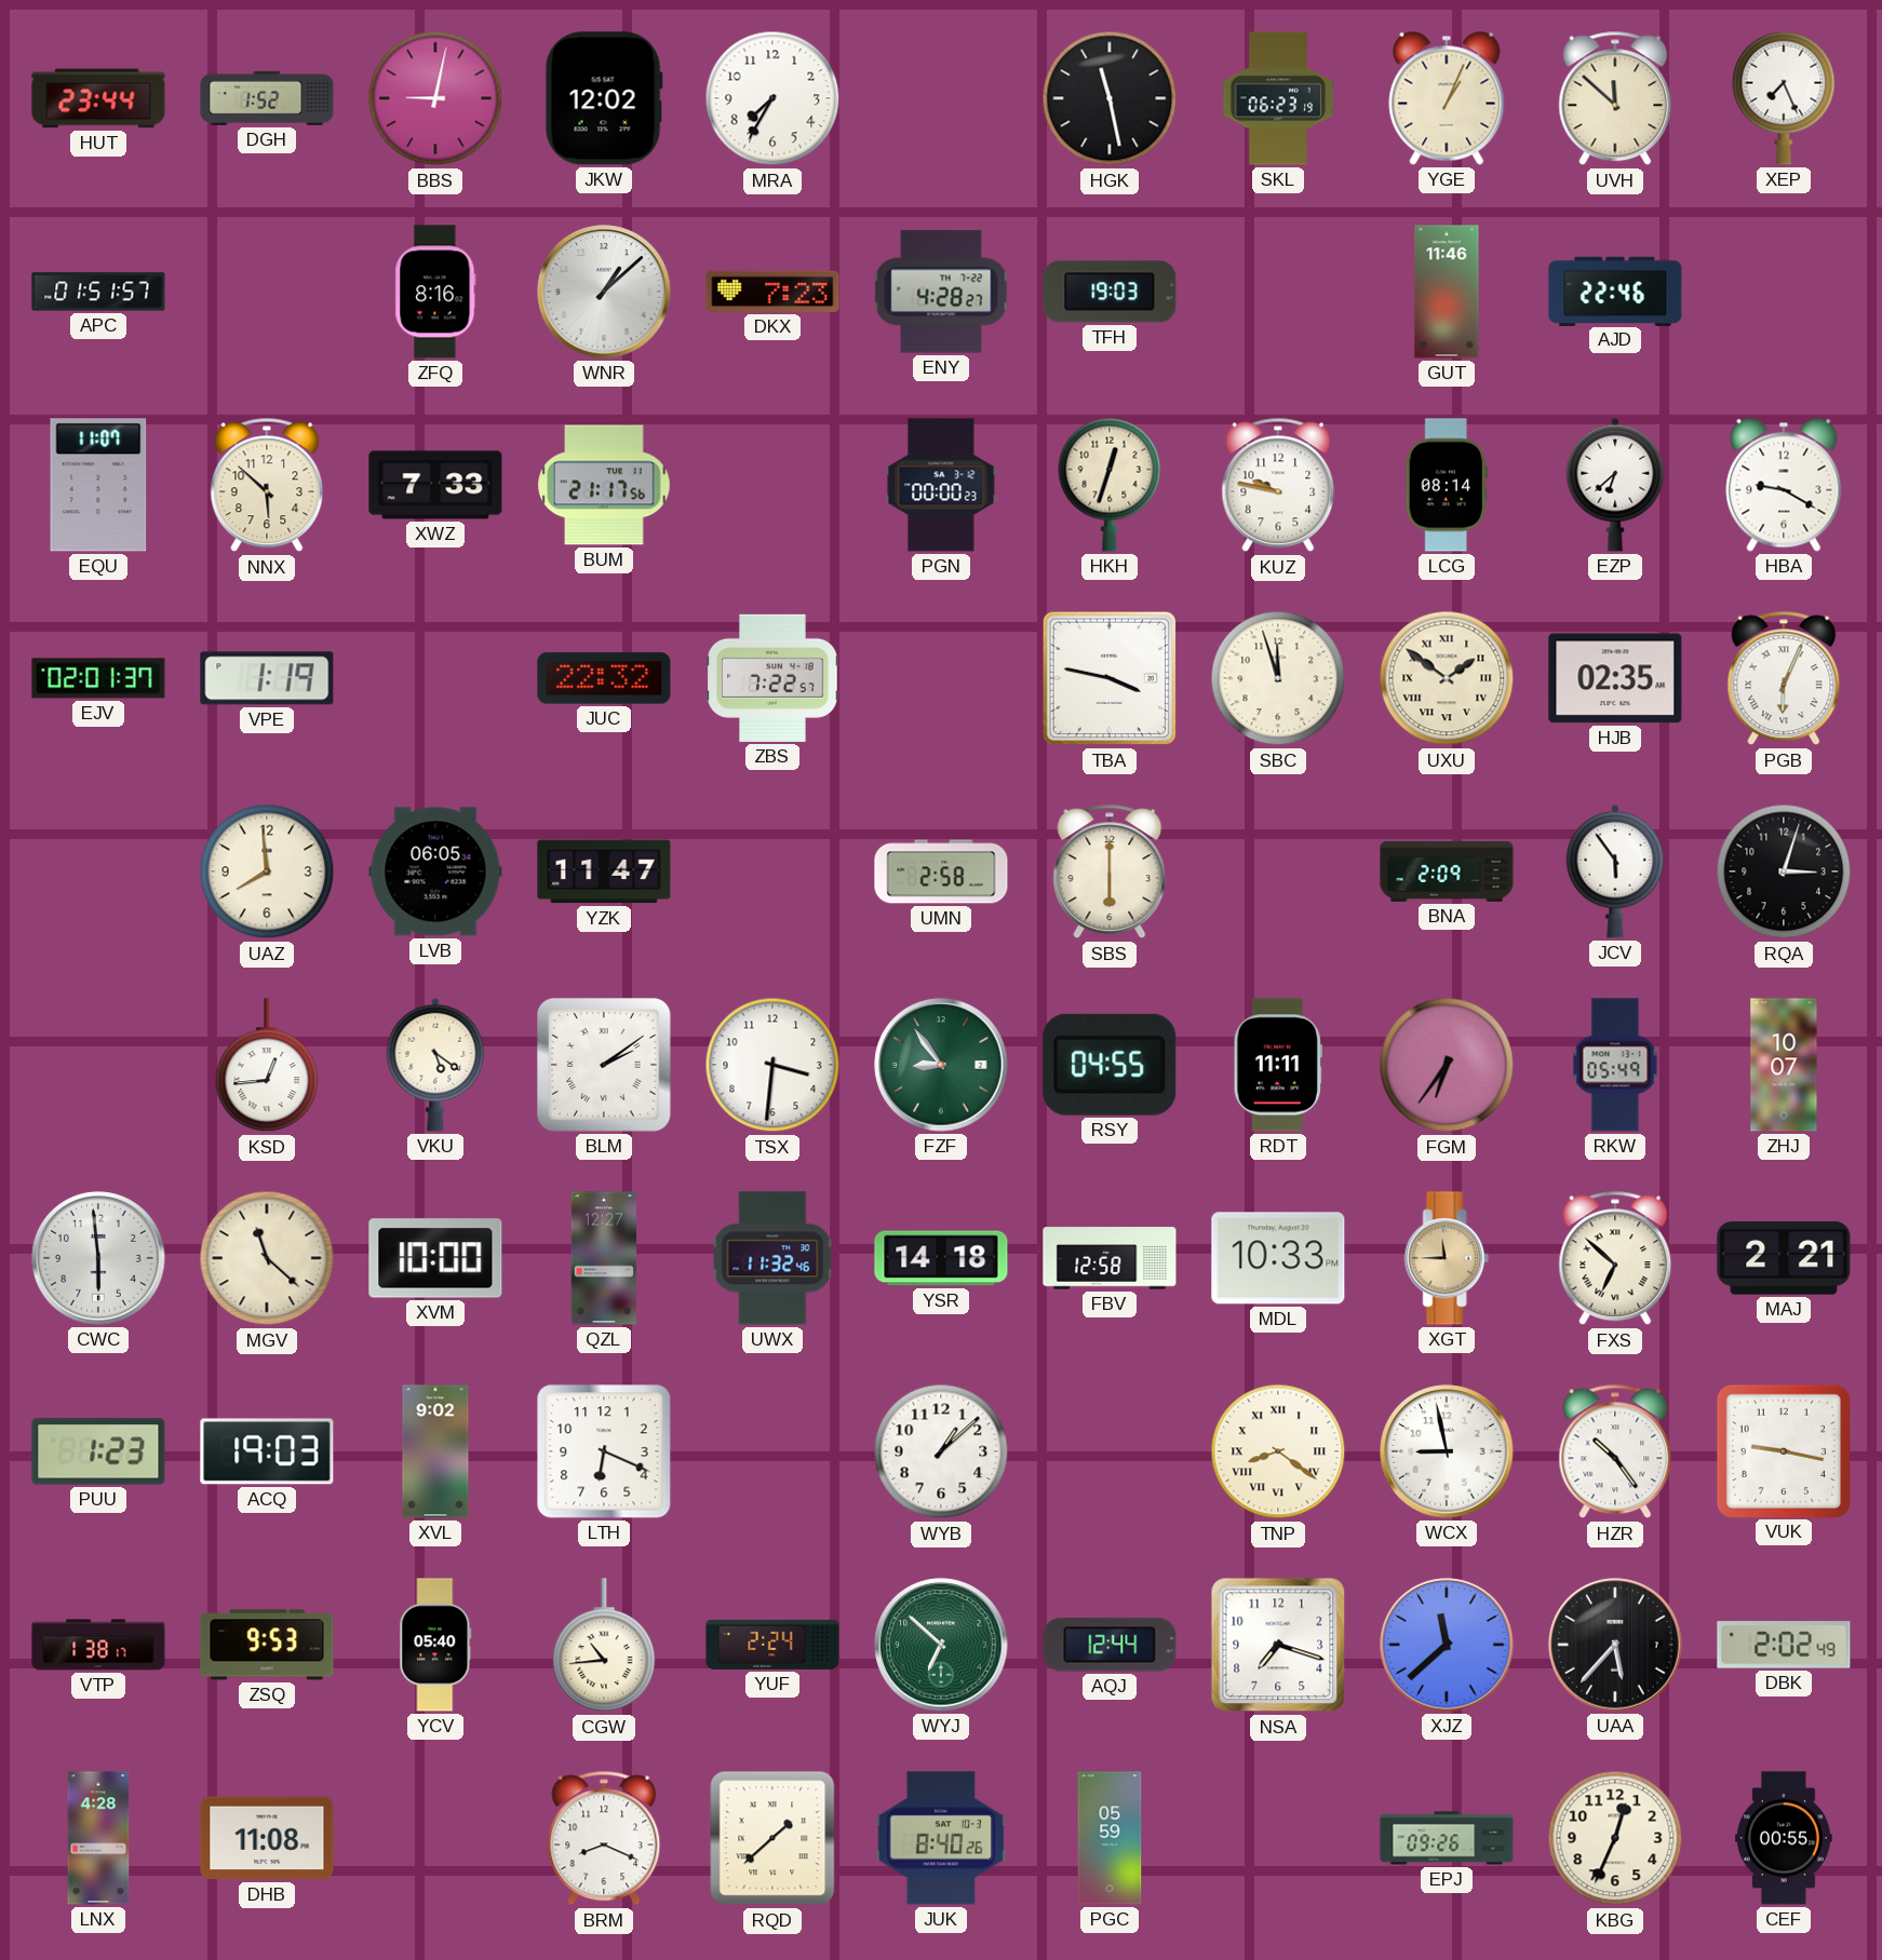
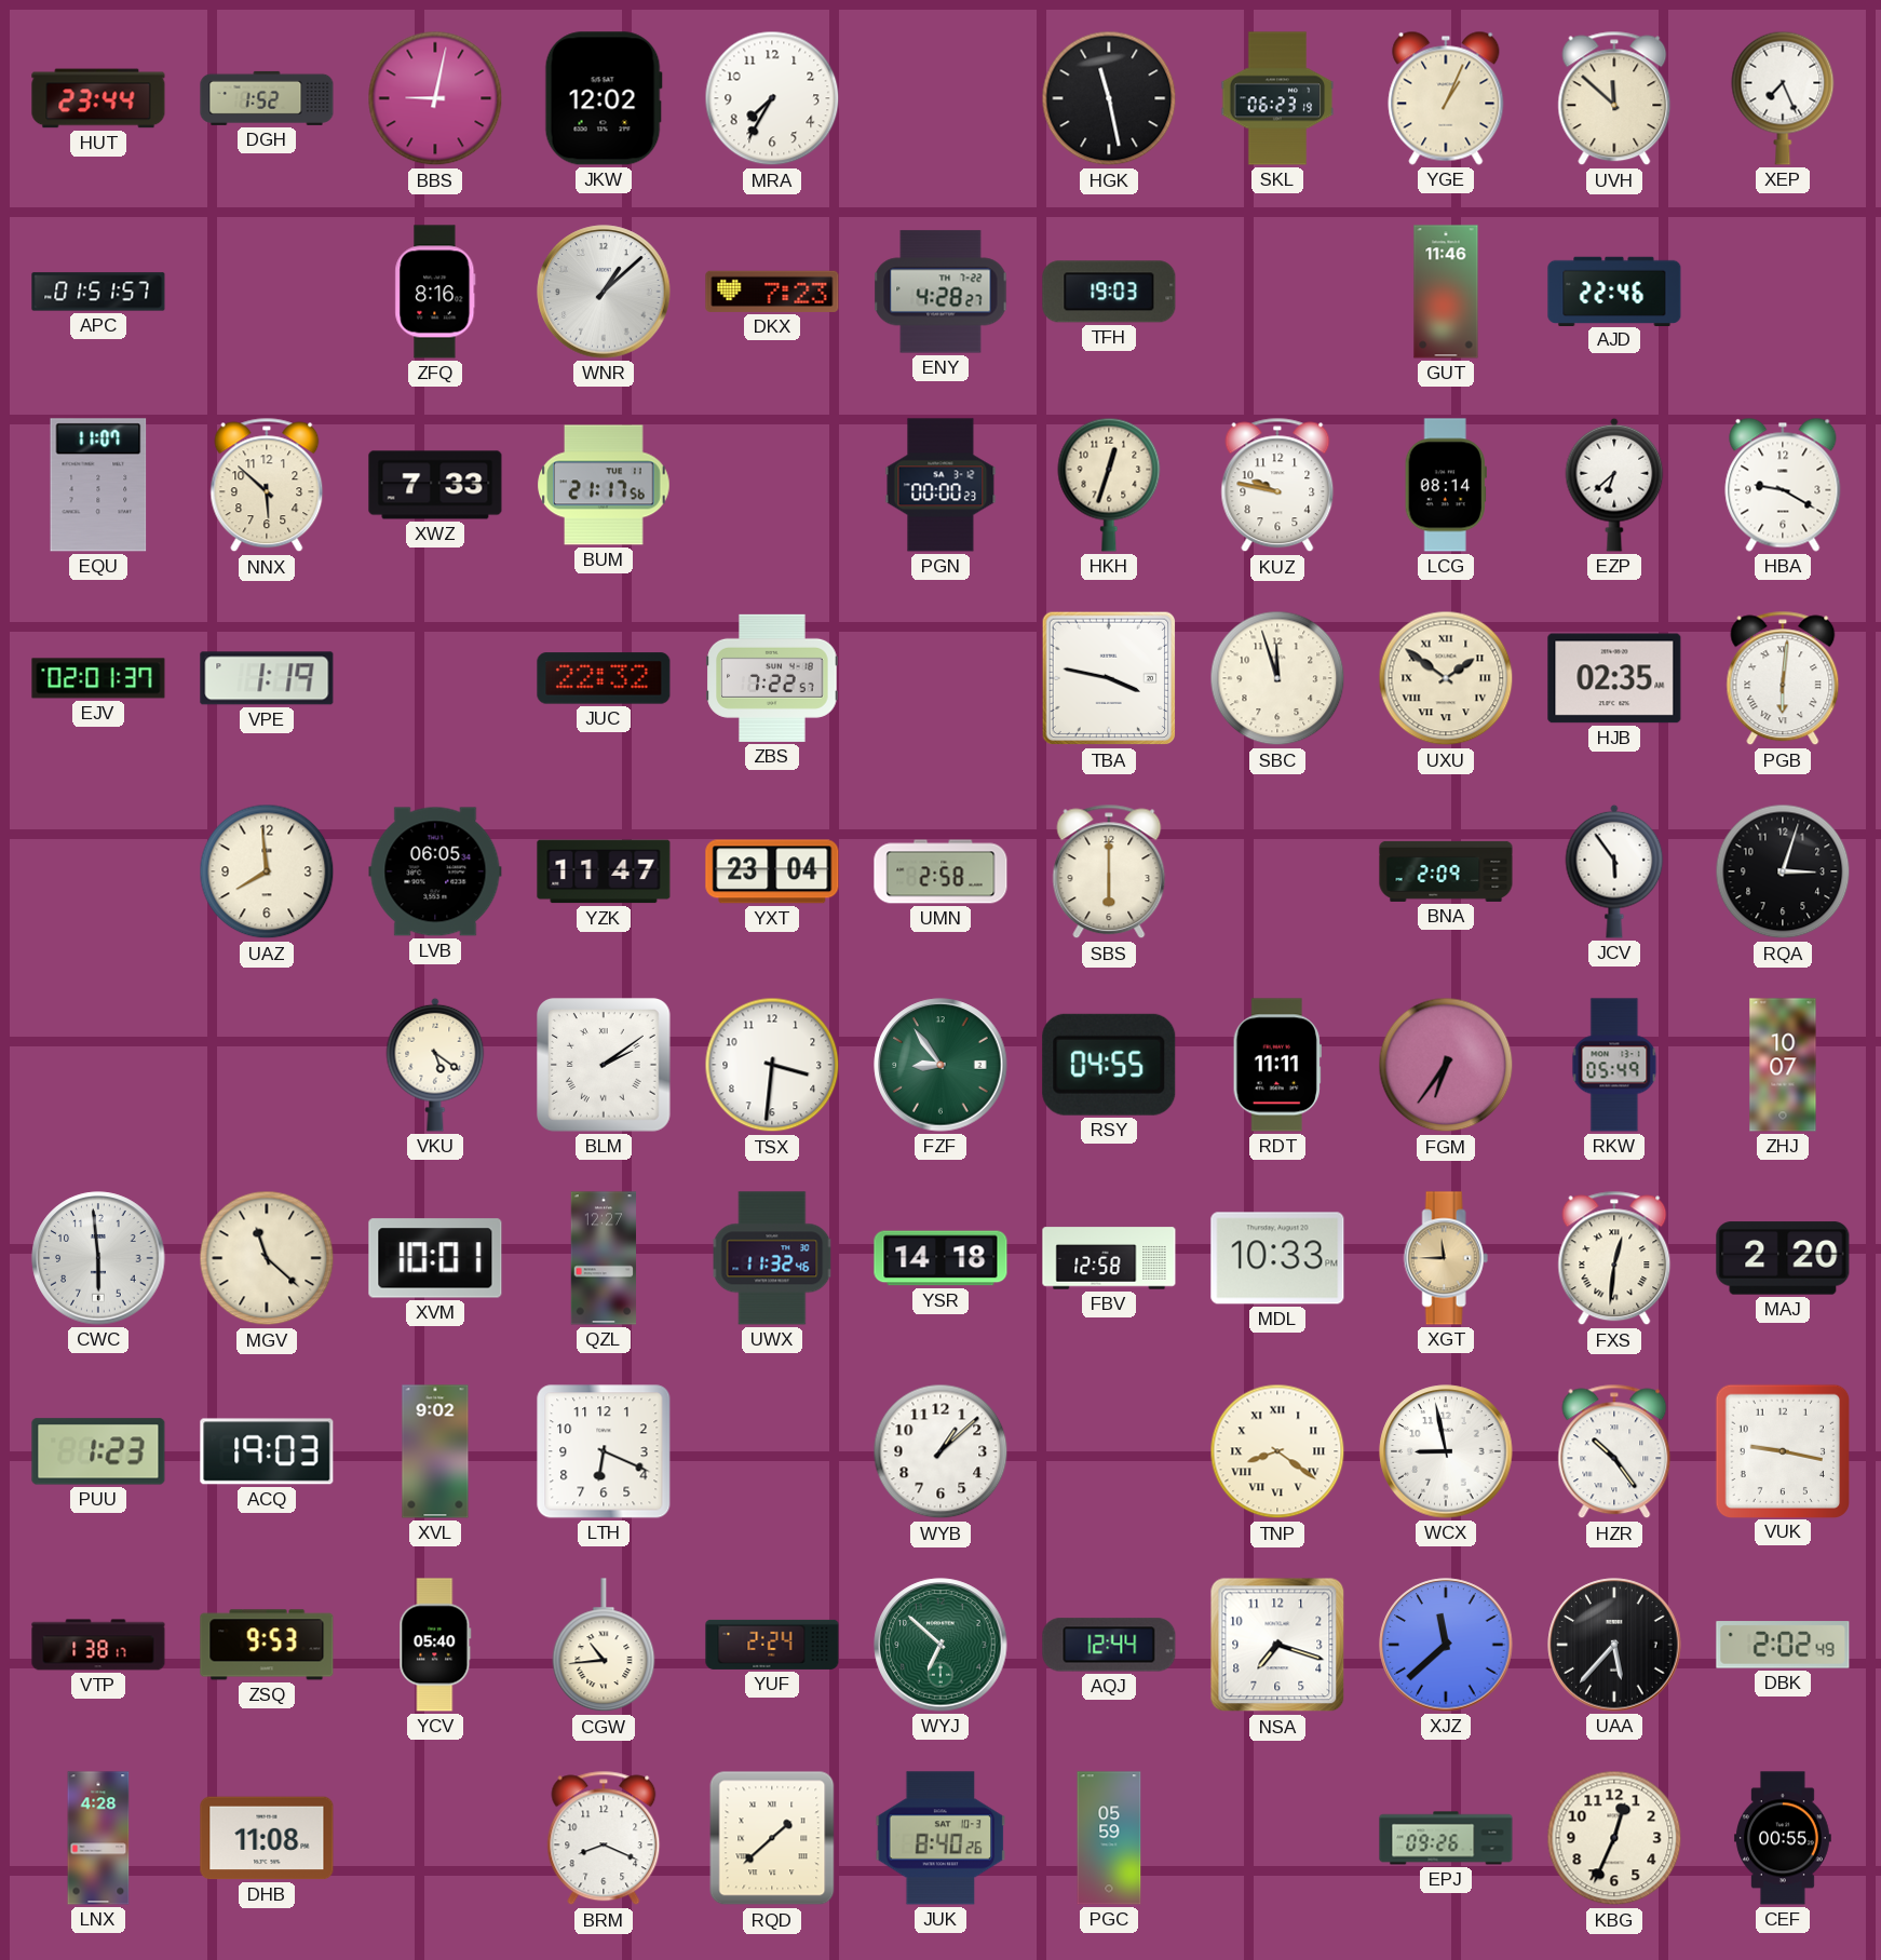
PGB: 6:04 -> 6:01 (1783, 678)
YXT: none -> 23:04 (772, 871)
KSD: 12:44 -> none (267, 1066)
XVM: 10:00 -> 10:01 (435, 1258)
FXS: 6:52 -> 12:31 (1614, 1258)
MAJ: 2:21 -> 2:20 (1783, 1258)
